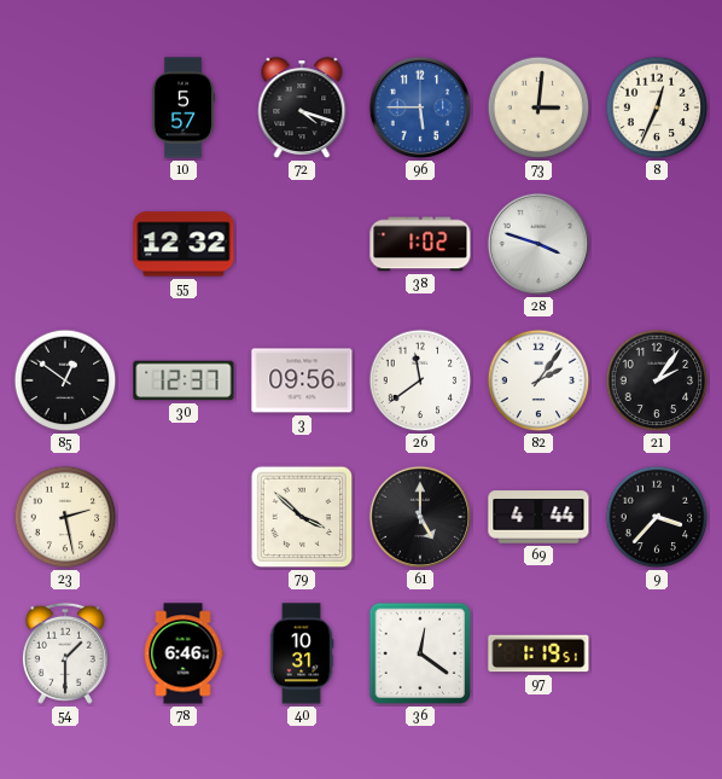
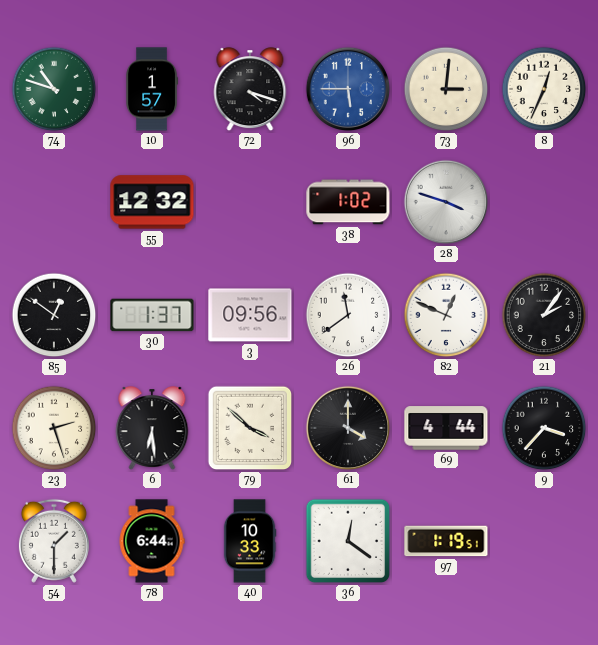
74: none -> 10:48 (54, 89)
10: 5:57 -> 1:57 (152, 89)
30: 12:37 -> 1:37 (152, 315)
82: 2:06 -> 12:49 (446, 315)
23: 2:28 -> 2:27 (54, 428)
6: none -> 6:29 (152, 429)
61: 5:00 -> 4:00 (348, 428)
78: 6:46 -> 6:44 (152, 541)
40: 10:31 -> 10:33 (250, 541)
